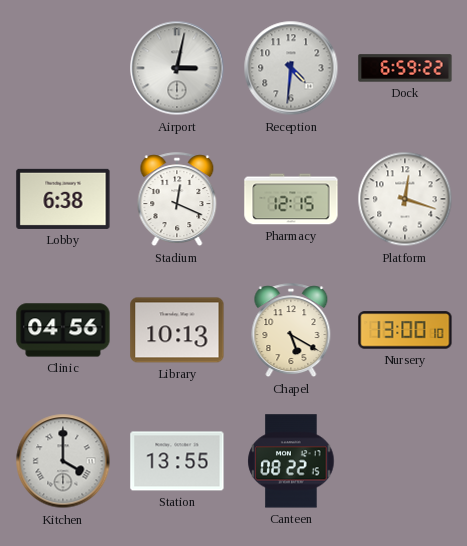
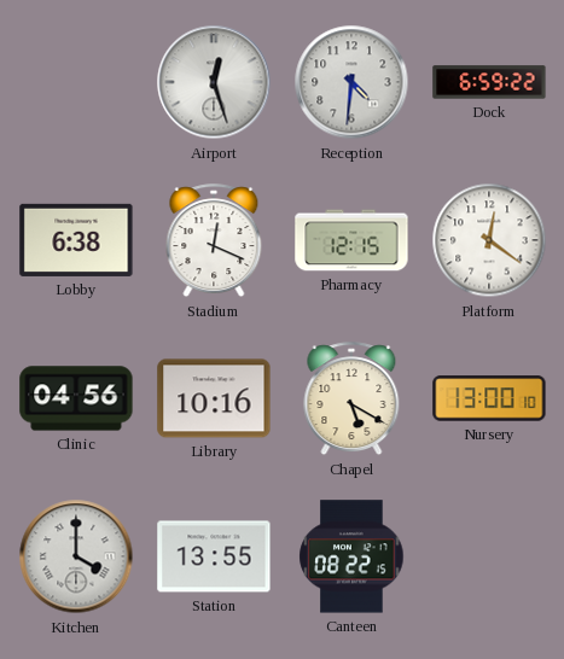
Airport: 3:02 -> 12:27 (214, 82)
Platform: 12:18 -> 12:21 (489, 240)
Library: 10:13 -> 10:16 (214, 398)
